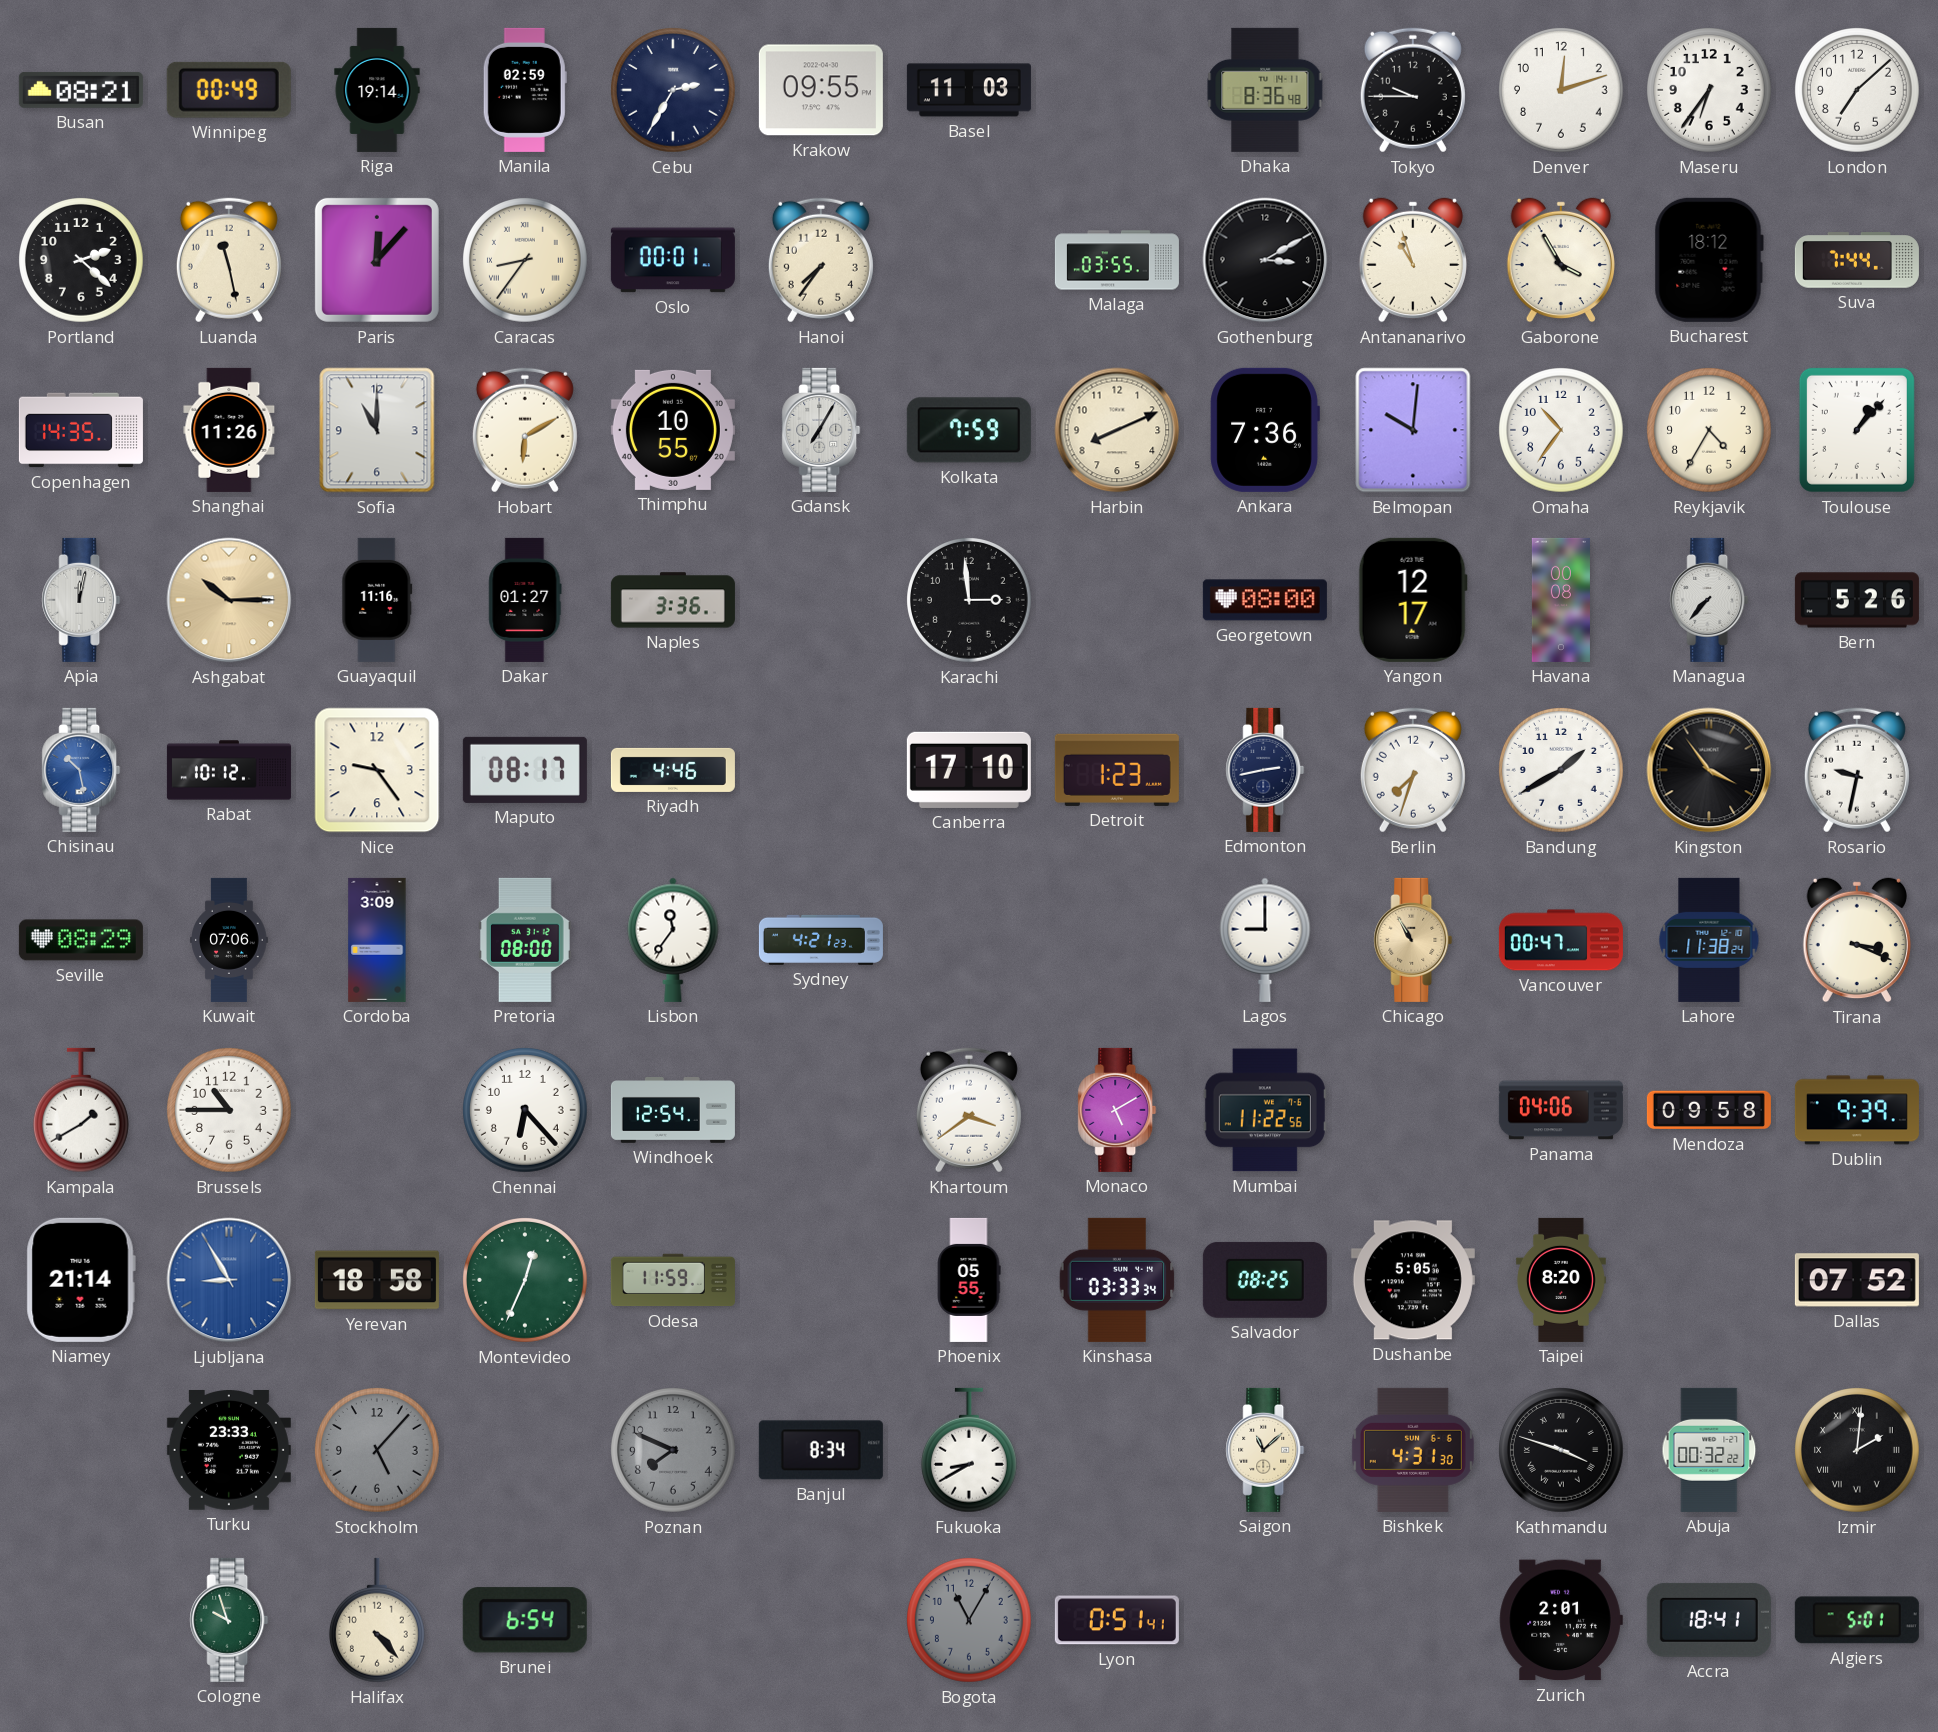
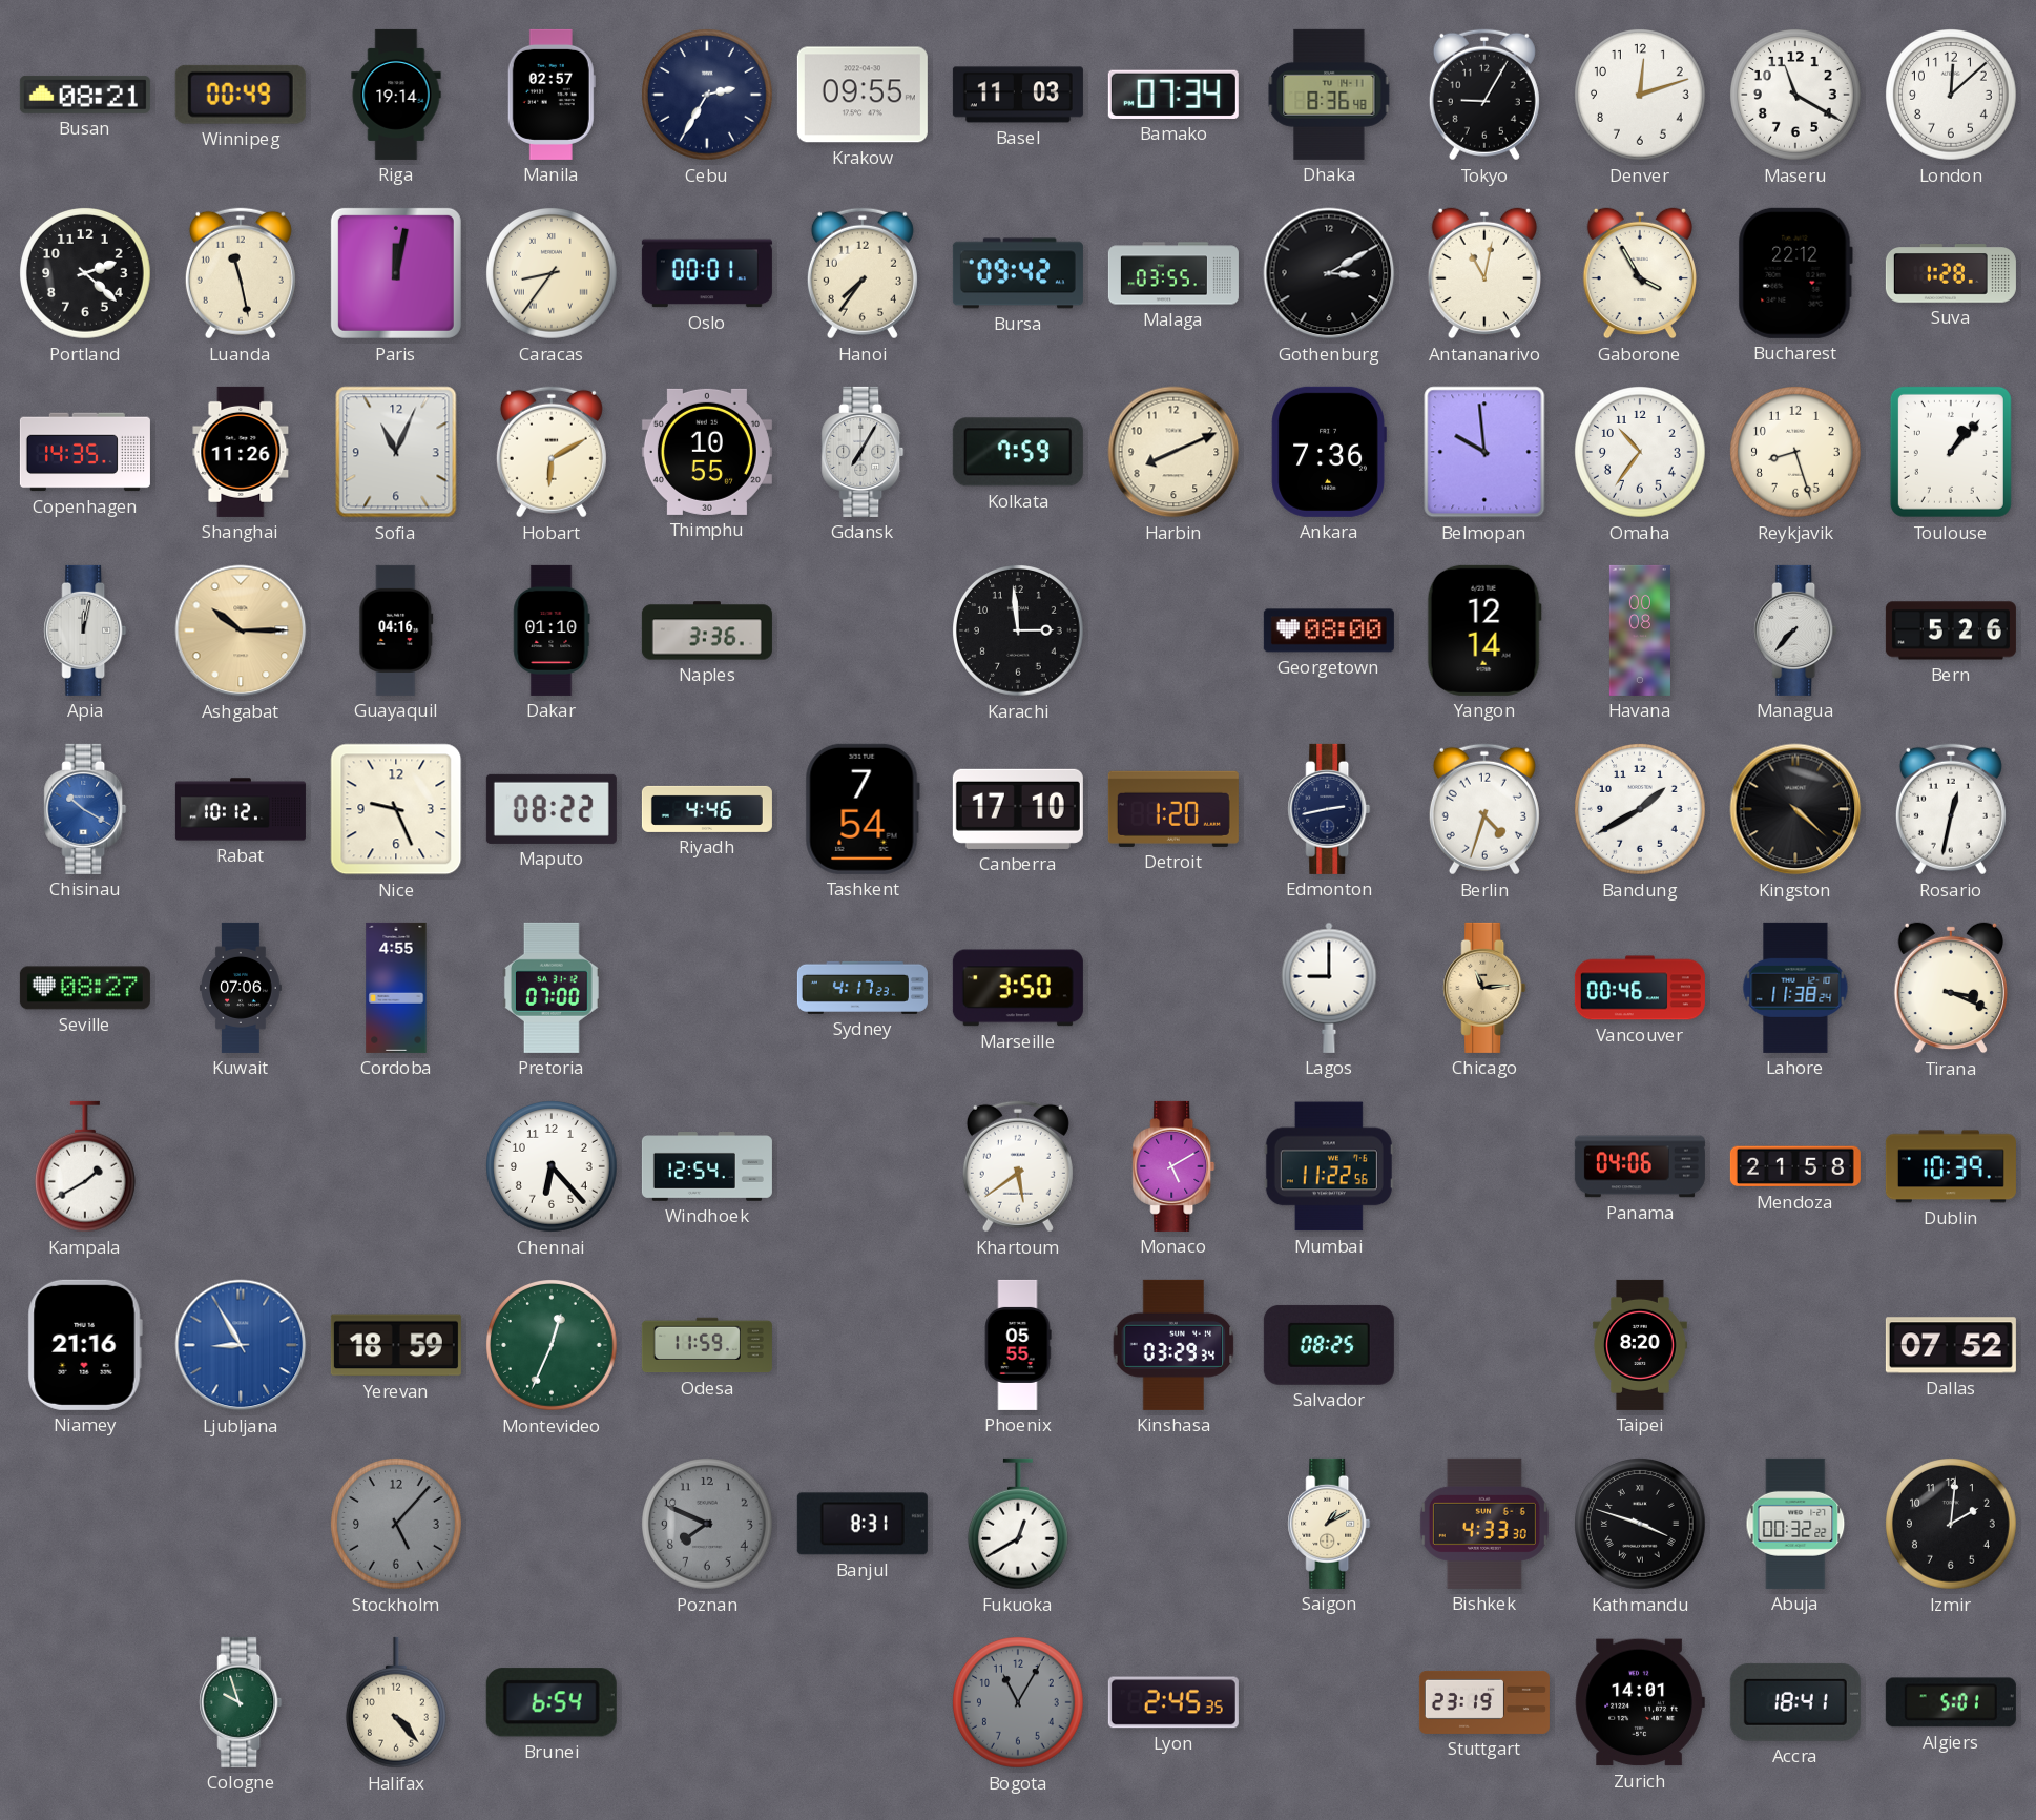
Manila: 02:59 -> 02:57 (552, 95)
Bamako: none -> 07:34 (1173, 95)
Tokyo: 9:45 -> 9:05 (1484, 95)
Maseru: 6:36 -> 11:20 (1796, 96)
London: 7:08 -> 12:08 (1952, 96)
Paris: 12:07 -> 12:02 (396, 273)
Bursa: none -> 09:42 (1018, 273)
Antananarivo: 10:57 -> 11:02 (1484, 273)
Bucharest: 18:12 -> 22:12 (1795, 273)
Suva: 7:44 -> 1:28 (1951, 273)
Sofia: 11:00 -> 11:04 (396, 452)
Belmopan: 10:01 -> 9:59 (1484, 452)
Reykjavik: 4:35 -> 8:27 (1796, 453)
Guayaquil: 11:16 -> 04:16 (396, 630)
Dakar: 01:27 -> 01:10 (552, 630)
Yangon: 12:17 -> 12:14 (1484, 630)
Chisinau: 10:28 -> 10:20 (85, 809)
Nice: 9:24 -> 9:26 (396, 809)
Maputo: 08:17 -> 08:22 (552, 809)
Tashkent: none -> 7:54 (863, 809)
Detroit: 1:23 -> 1:20 (1173, 809)
Berlin: 7:33 -> 4:33 (1484, 809)
Kingston: 3:54 -> 4:22 (1795, 809)
Rosario: 9:32 -> 12:32 (1951, 809)
Seville: 08:29 -> 08:27 (85, 988)
Cordoba: 3:09 -> 4:55 (396, 988)
Pretoria: 08:00 -> 07:00 (552, 988)
Lisbon: 11:36 -> none (673, 940)
Sydney: 4:21 -> 4:17 (863, 988)
Marseille: none -> 3:50 (1018, 988)
Chicago: 10:55 -> 11:14 (1484, 988)
Vancouver: 00:47 -> 00:46 (1640, 988)
Brussels: 10:45 -> none (230, 1111)
Khartoum: 3:39 -> 5:39 (1018, 1166)
Mendoza: 09:58 -> 21:58 (1795, 1166)
Dublin: 9:39 -> 10:39 (1951, 1166)
Niamey: 21:14 -> 21:16 (85, 1345)
Yerevan: 18:58 -> 18:59 (396, 1345)
Kinshasa: 03:33 -> 03:29 (1173, 1345)
Dushanbe: 5:05 -> none (1413, 1280)
Turku: 23:33 -> none (229, 1451)
Banjul: 8:34 -> 8:31 (863, 1524)
Fukuoka: 8:40 -> 12:40 (1018, 1524)
Saigon: 11:08 -> 1:10 (1329, 1524)
Bishkek: 4:31 -> 4:33 (1484, 1524)
Izmir numerals: Roman -> Arabic (1952, 1525)
Lyon: 0:51 -> 2:45 (1173, 1702)
Stuttgart: none -> 23:19 (1484, 1702)
Zurich: 2:01 -> 14:01 (1640, 1702)
